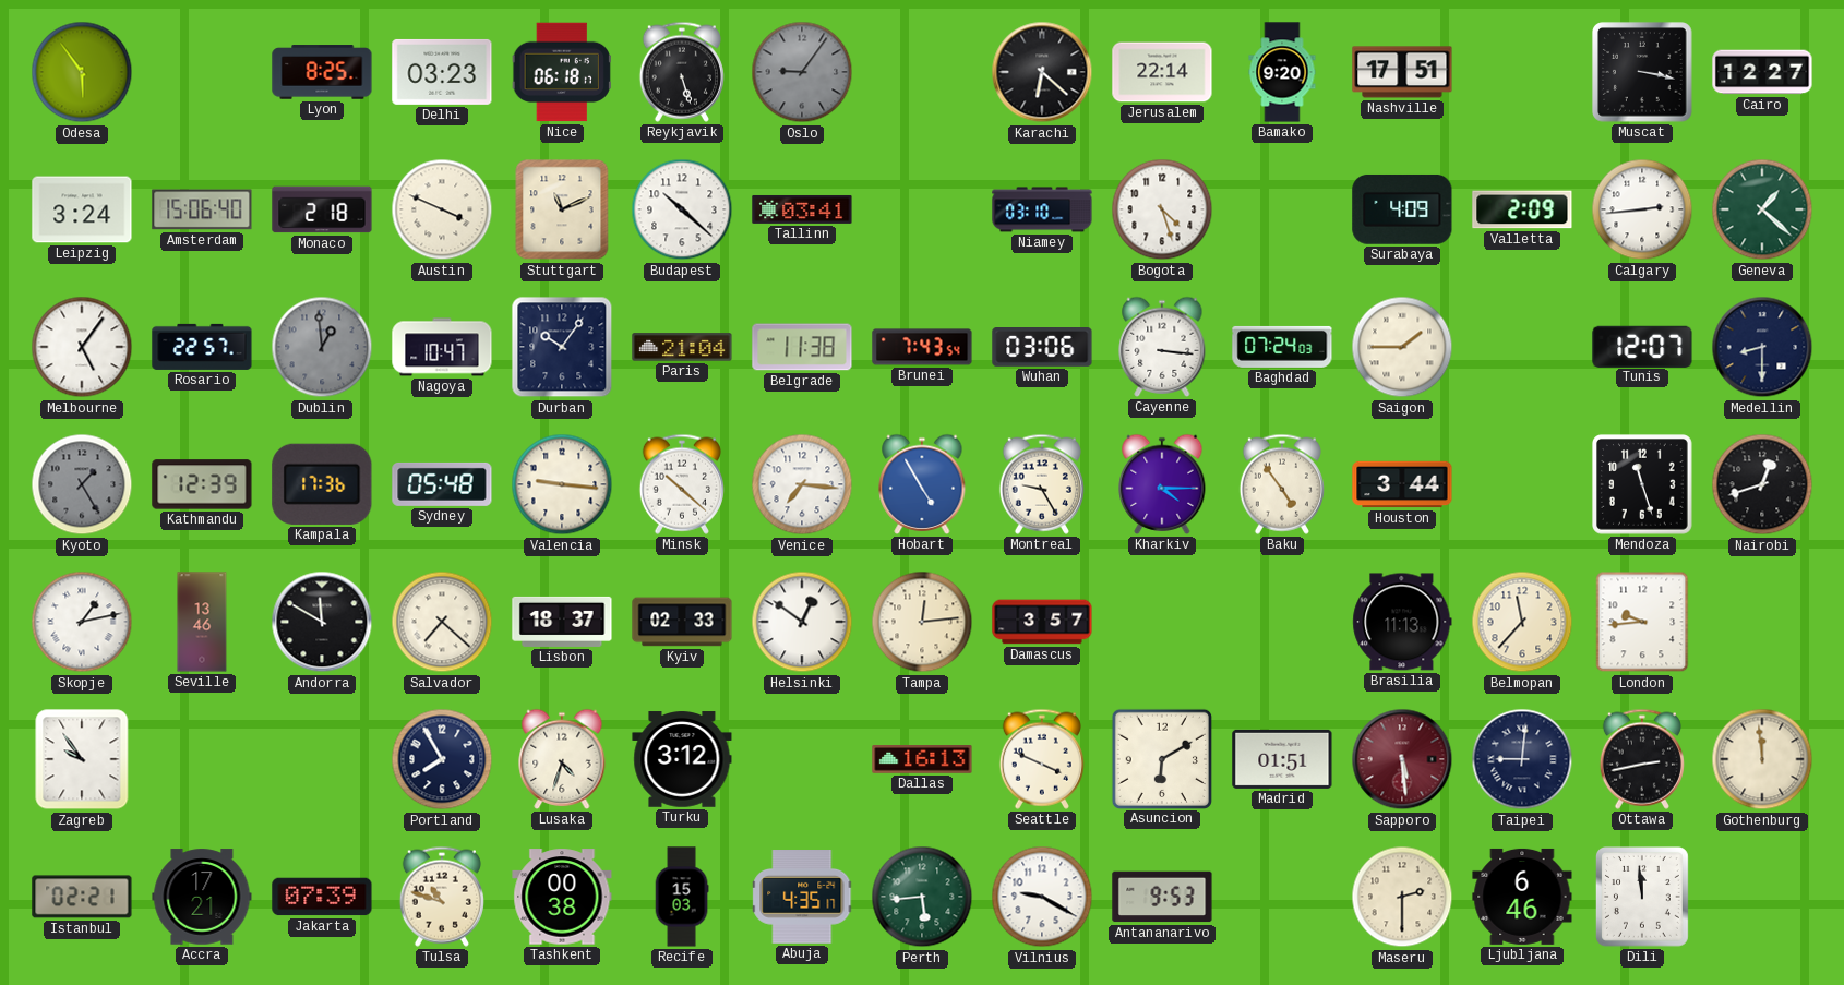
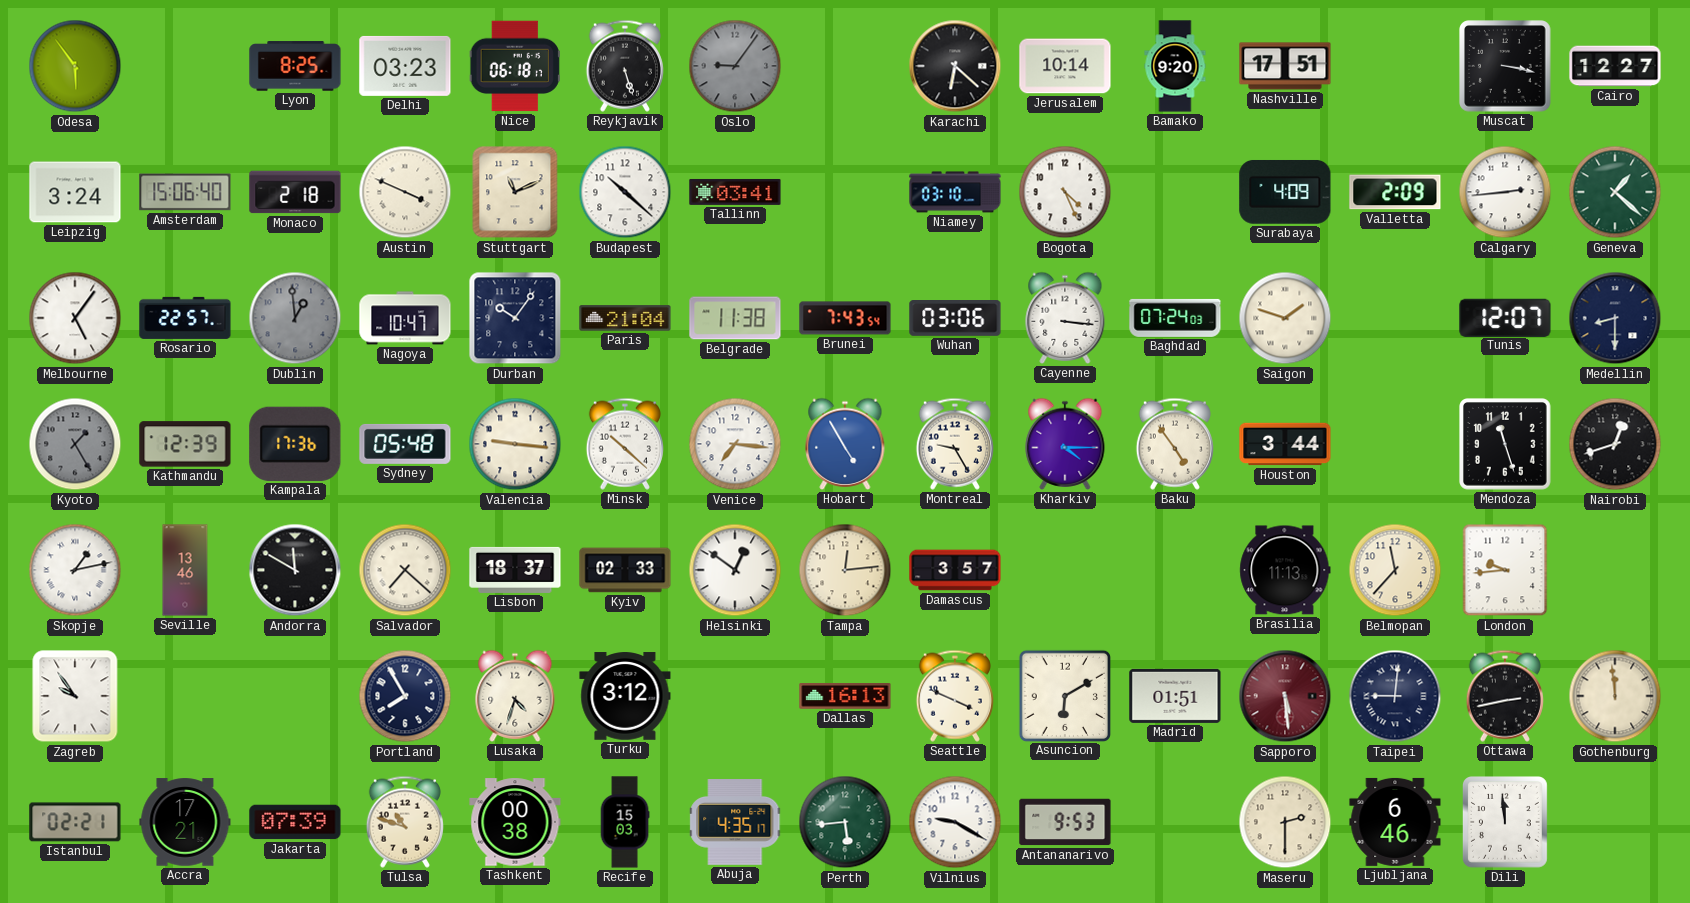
Jerusalem: 22:14 -> 10:14 (1065, 66)
Bogota: 4:27 -> 4:26 (1065, 192)
Saigon: 1:45 -> 1:48 (1285, 318)
